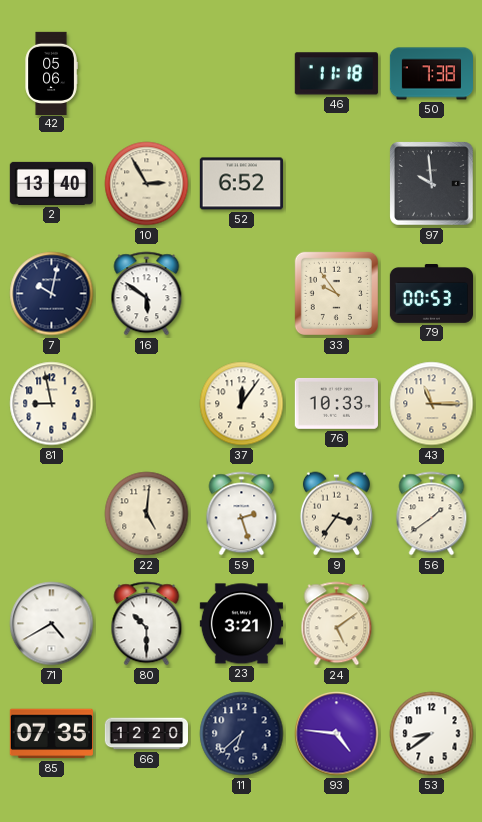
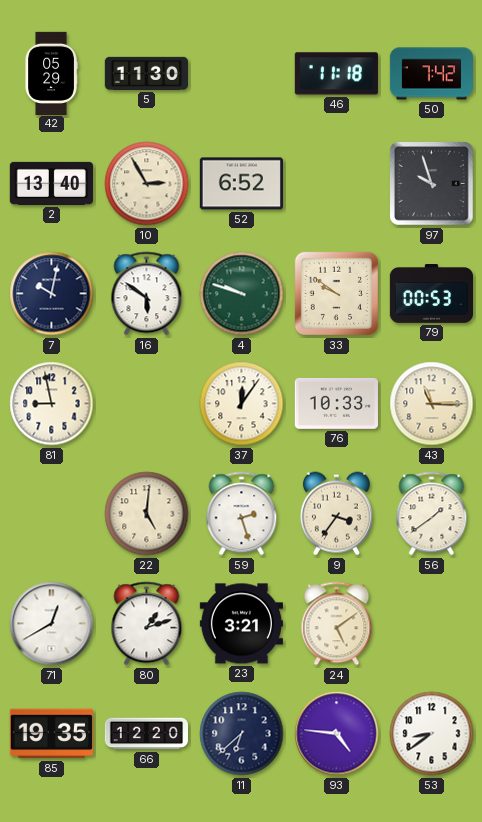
42: 05:06 -> 05:29 (51, 73)
5: none -> 11:30 (146, 73)
50: 7:38 -> 7:42 (431, 74)
97: 9:59 -> 9:57 (432, 184)
4: none -> 9:48 (242, 294)
33: 9:54 -> 9:51 (336, 293)
71: 4:40 -> 12:40 (52, 624)
80: 10:30 -> 1:12 (147, 624)
85: 07:35 -> 19:35 (51, 734)
